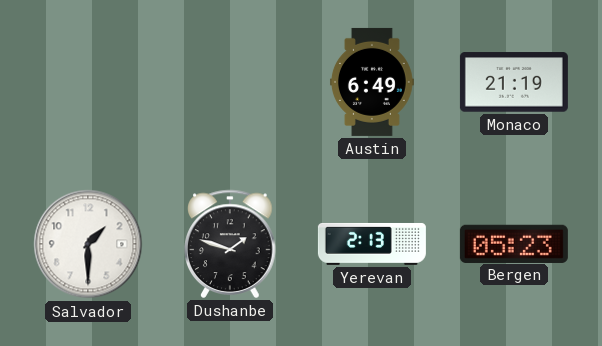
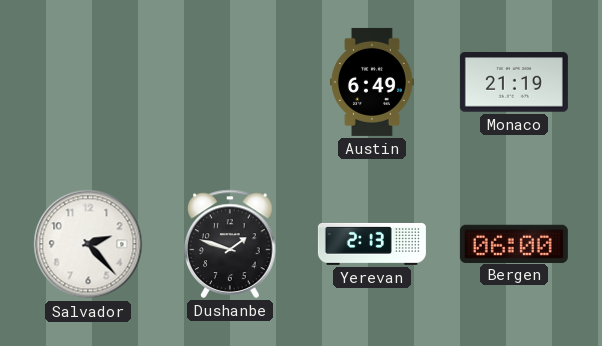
Salvador: 1:30 -> 2:23 (88, 244)
Bergen: 05:23 -> 06:00 (514, 243)
